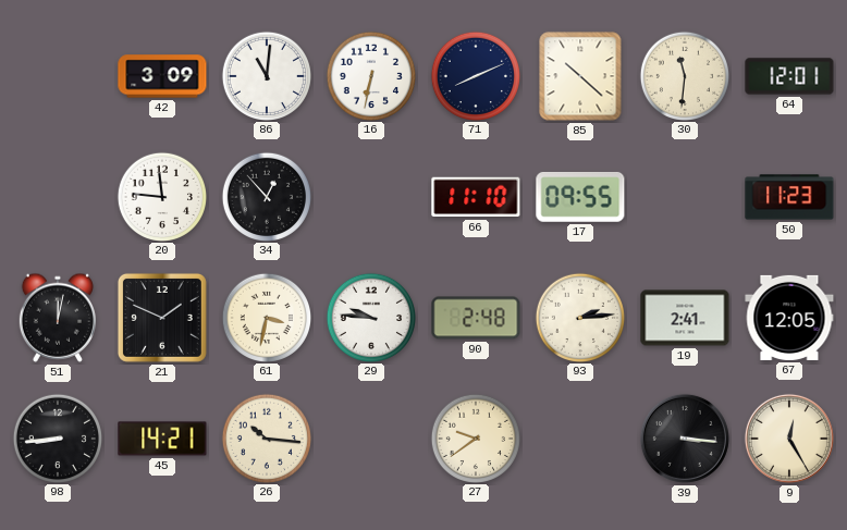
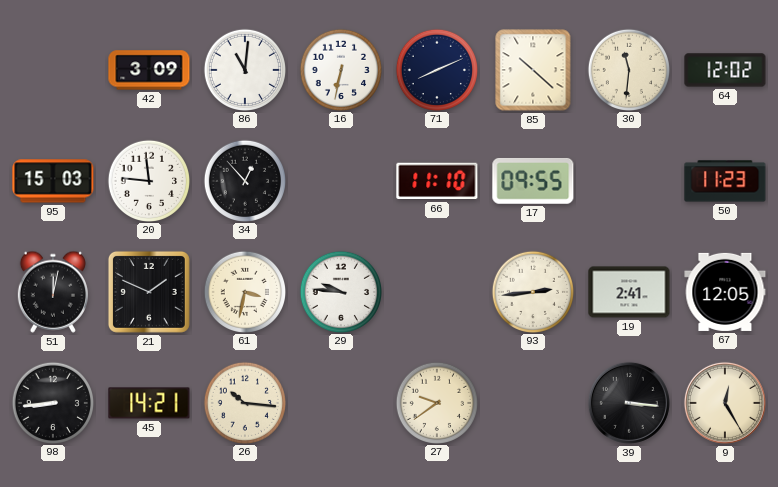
64: 12:01 -> 12:02 (725, 70)
95: none -> 15:03 (53, 181)
90: 2:48 -> none (476, 318)
93: 2:14 -> 2:44 (532, 291)
